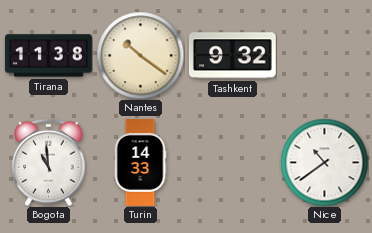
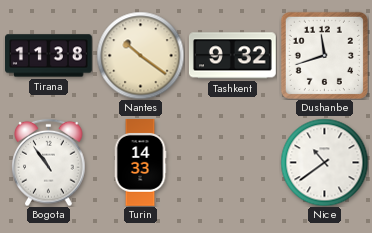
Dushanbe: none -> 11:42 (324, 55)
Bogota: 10:59 -> 10:54 (49, 162)
